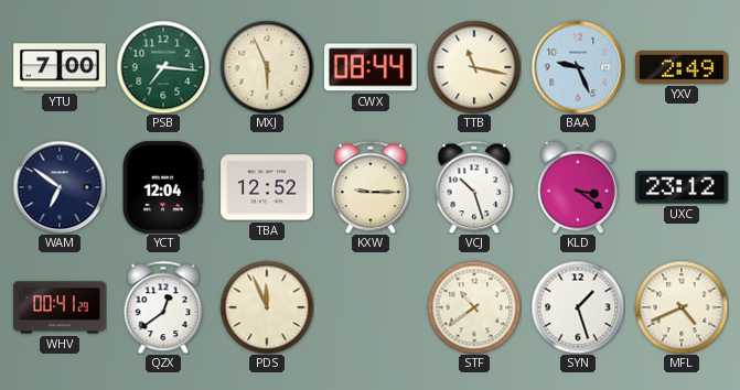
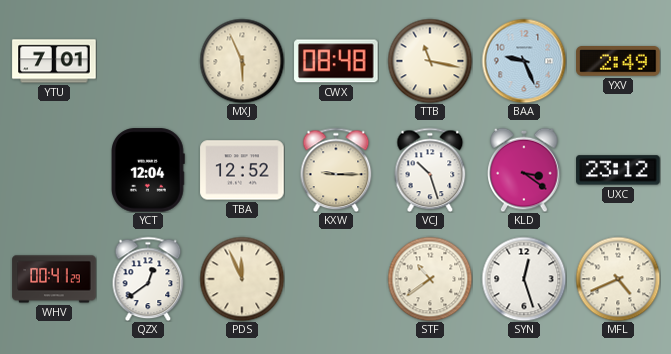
YTU: 7:00 -> 7:01 (54, 61)
PSB: 7:16 -> none (163, 67)
CWX: 08:44 -> 08:48 (336, 61)
WAM: 6:51 -> none (60, 187)
SYN: 1:27 -> 12:27 (524, 279)
